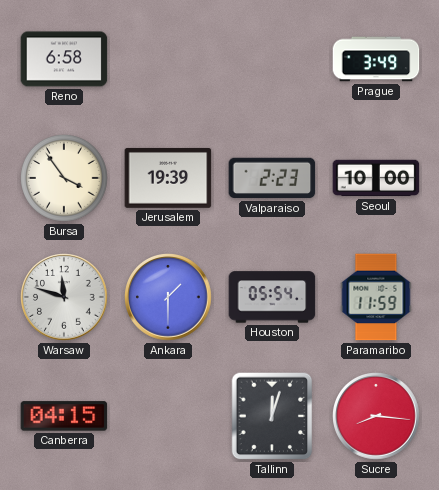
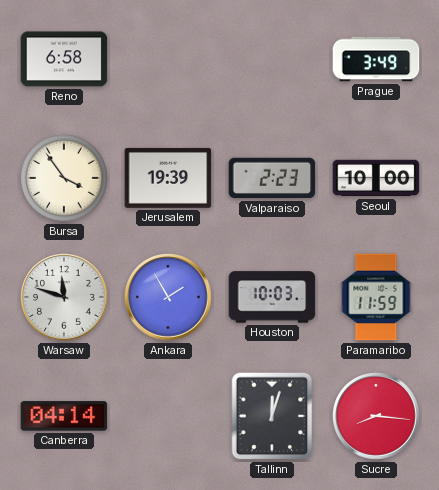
Ankara: 1:30 -> 1:55 (169, 298)
Houston: 05:54 -> 10:03 (272, 297)
Canberra: 04:15 -> 04:14 (64, 416)
